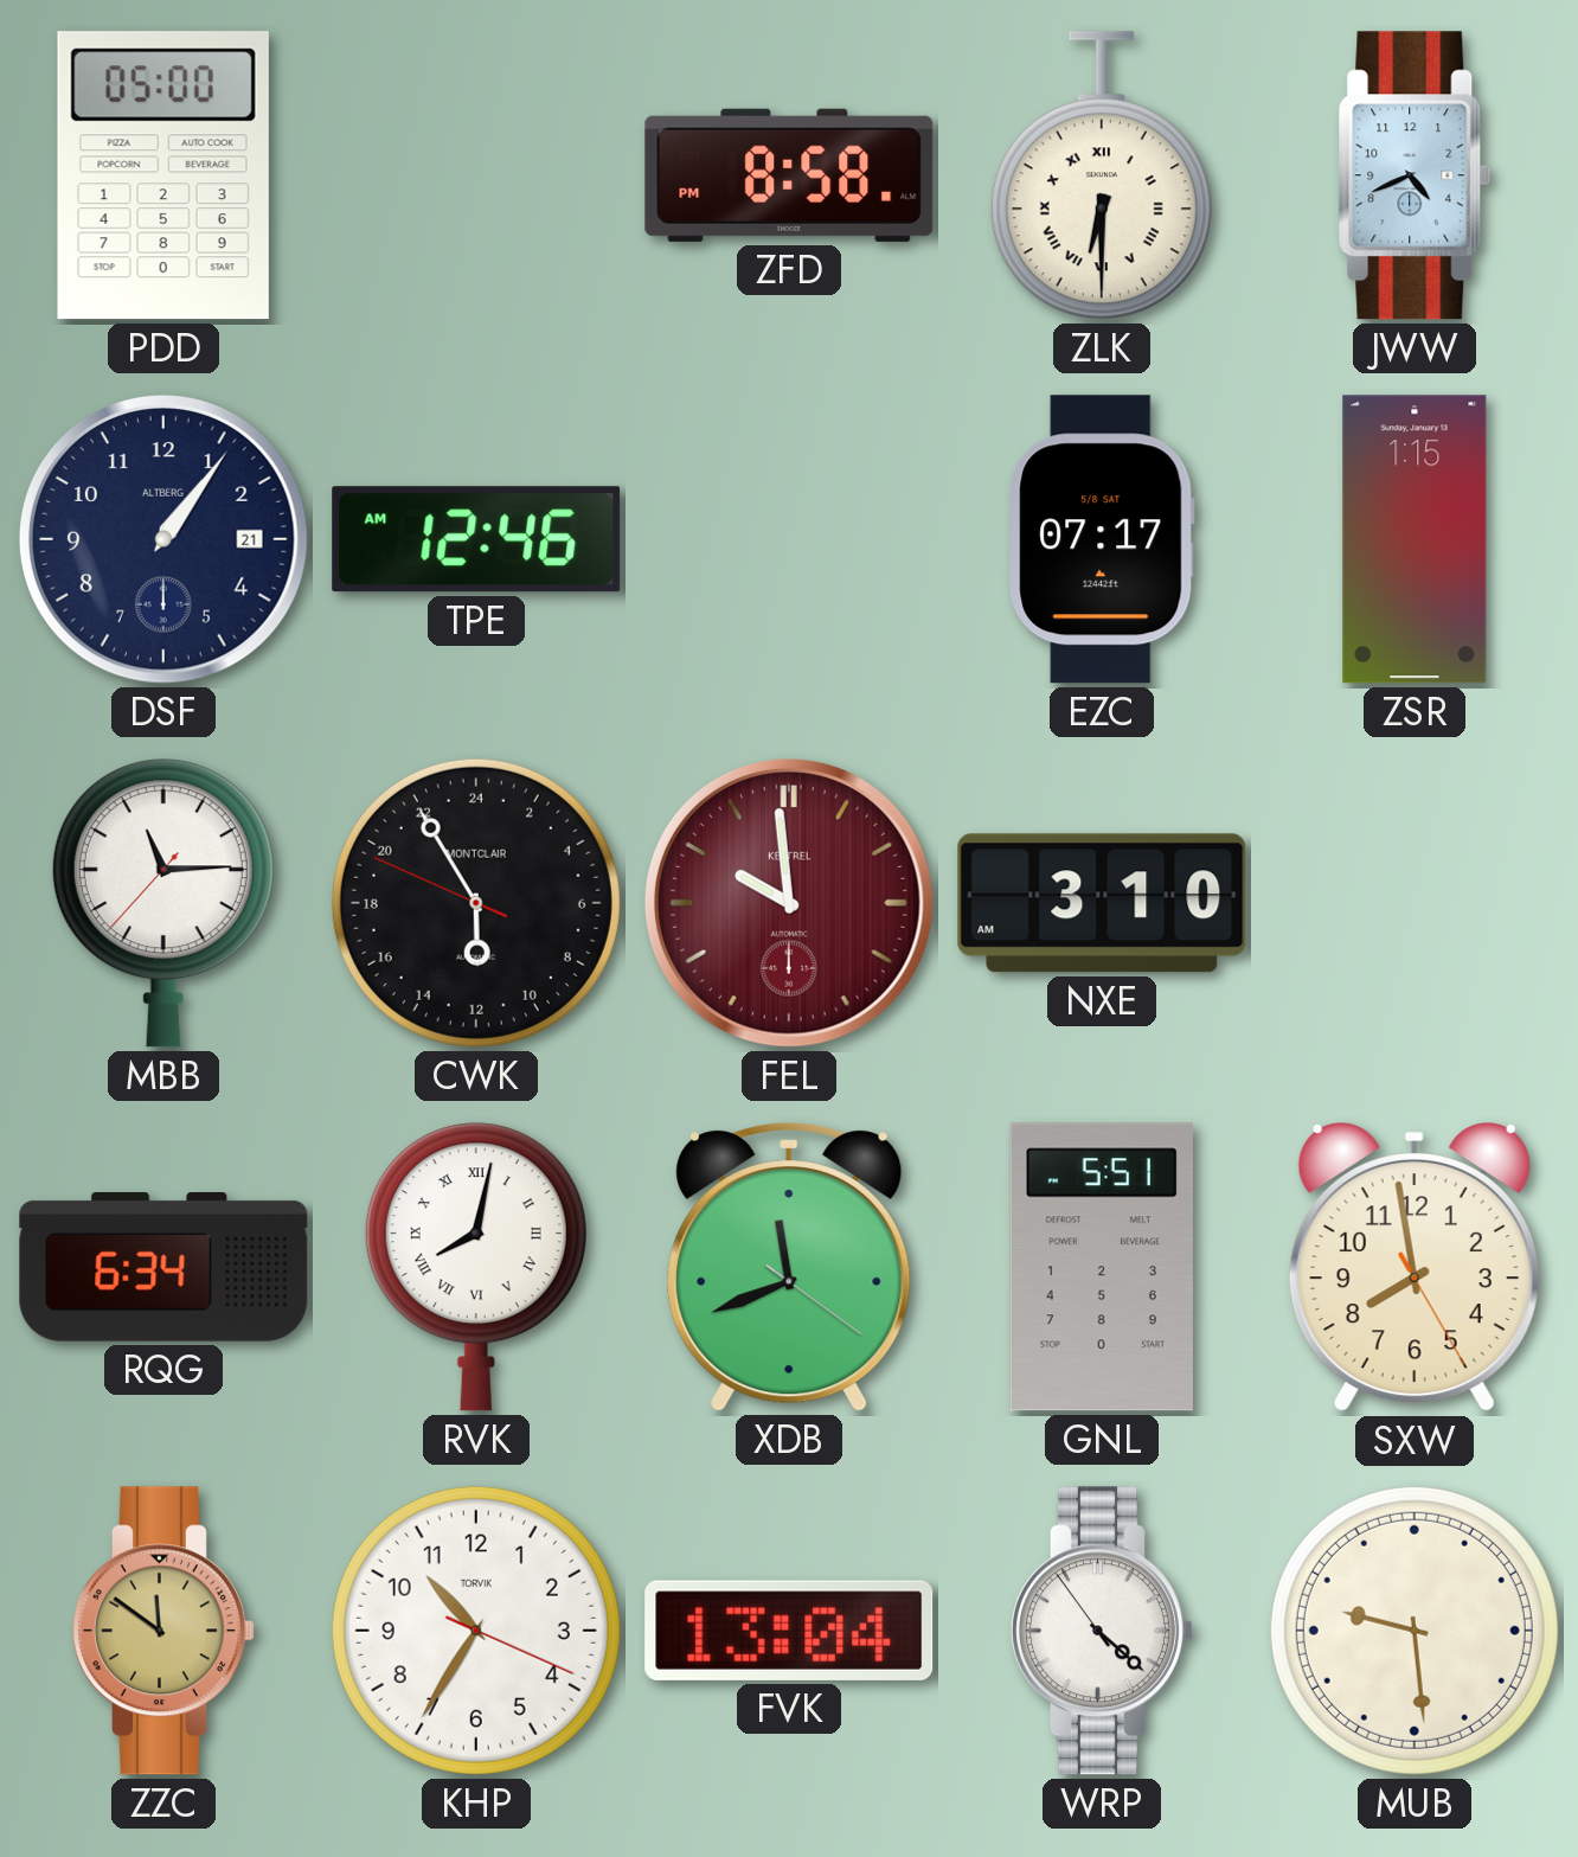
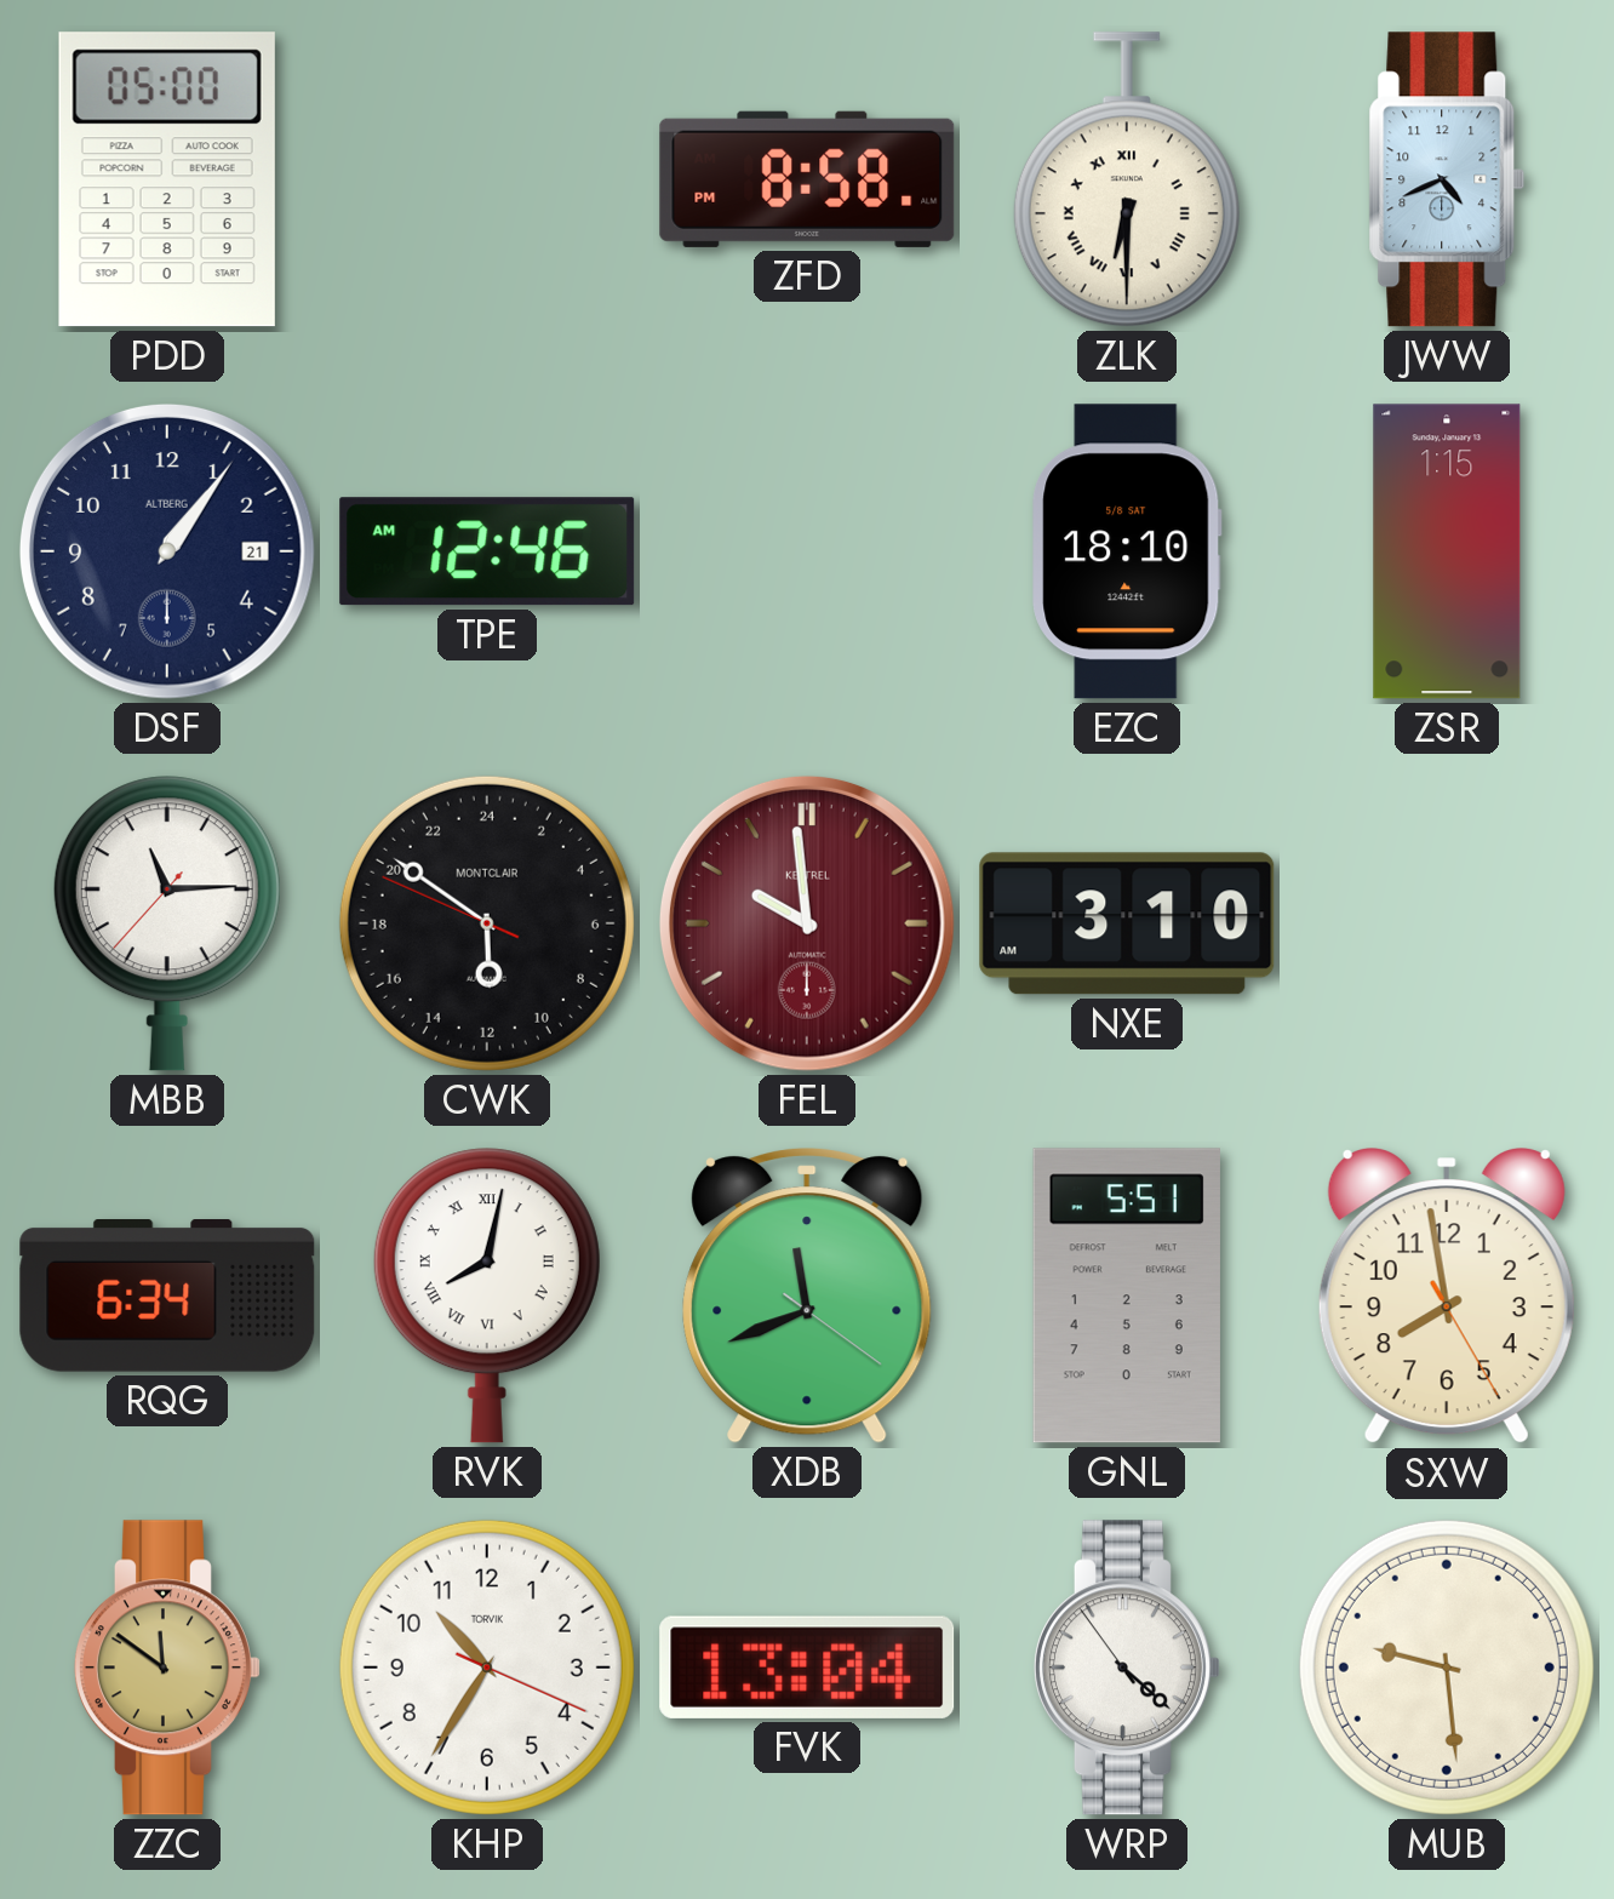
EZC: 07:17 -> 18:10 (1127, 551)
CWK: 11:54 -> 11:50 (487, 923)
